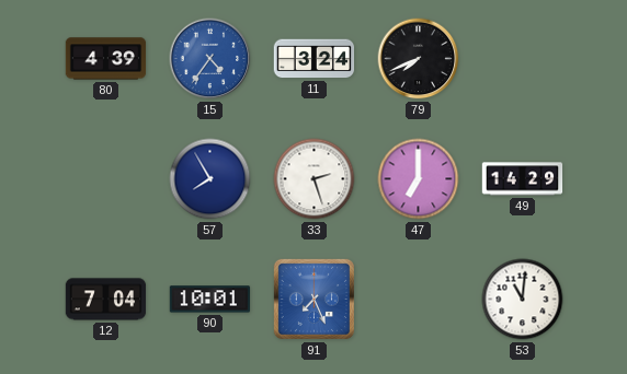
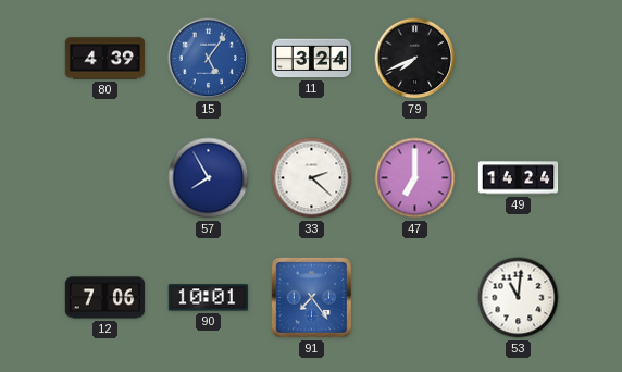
15: 4:36 -> 5:06 (209, 59)
33: 2:27 -> 2:22 (312, 178)
49: 14:29 -> 14:24 (519, 178)
12: 7:04 -> 7:06 (105, 298)
91: 7:26 -> 7:24 (311, 297)
